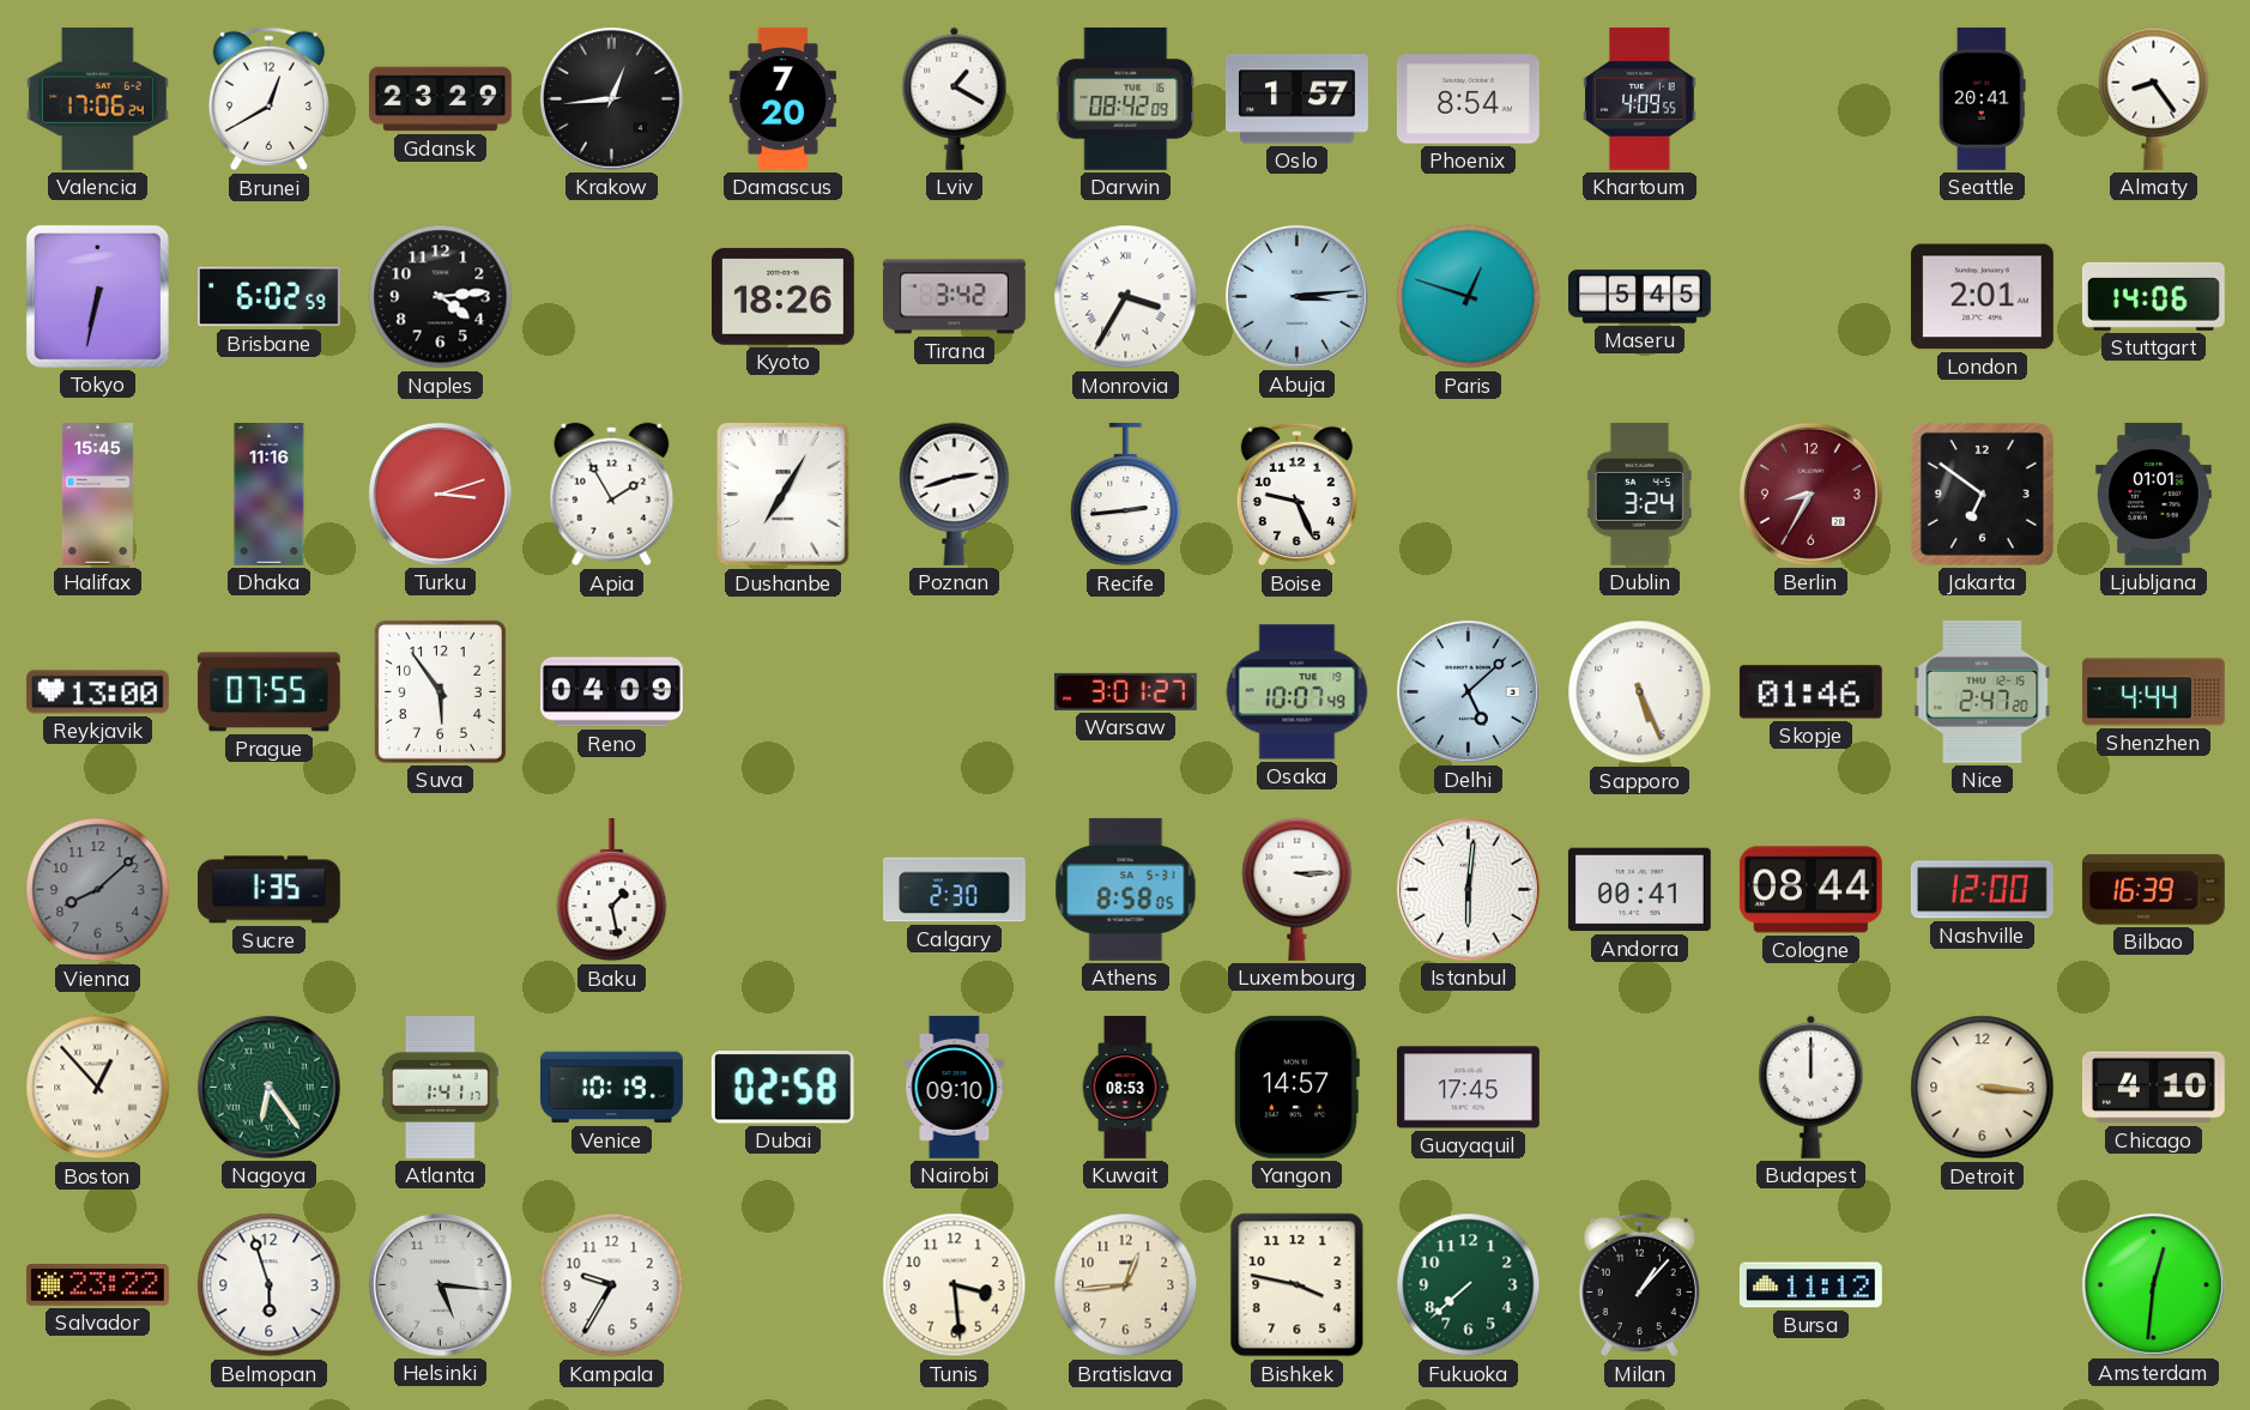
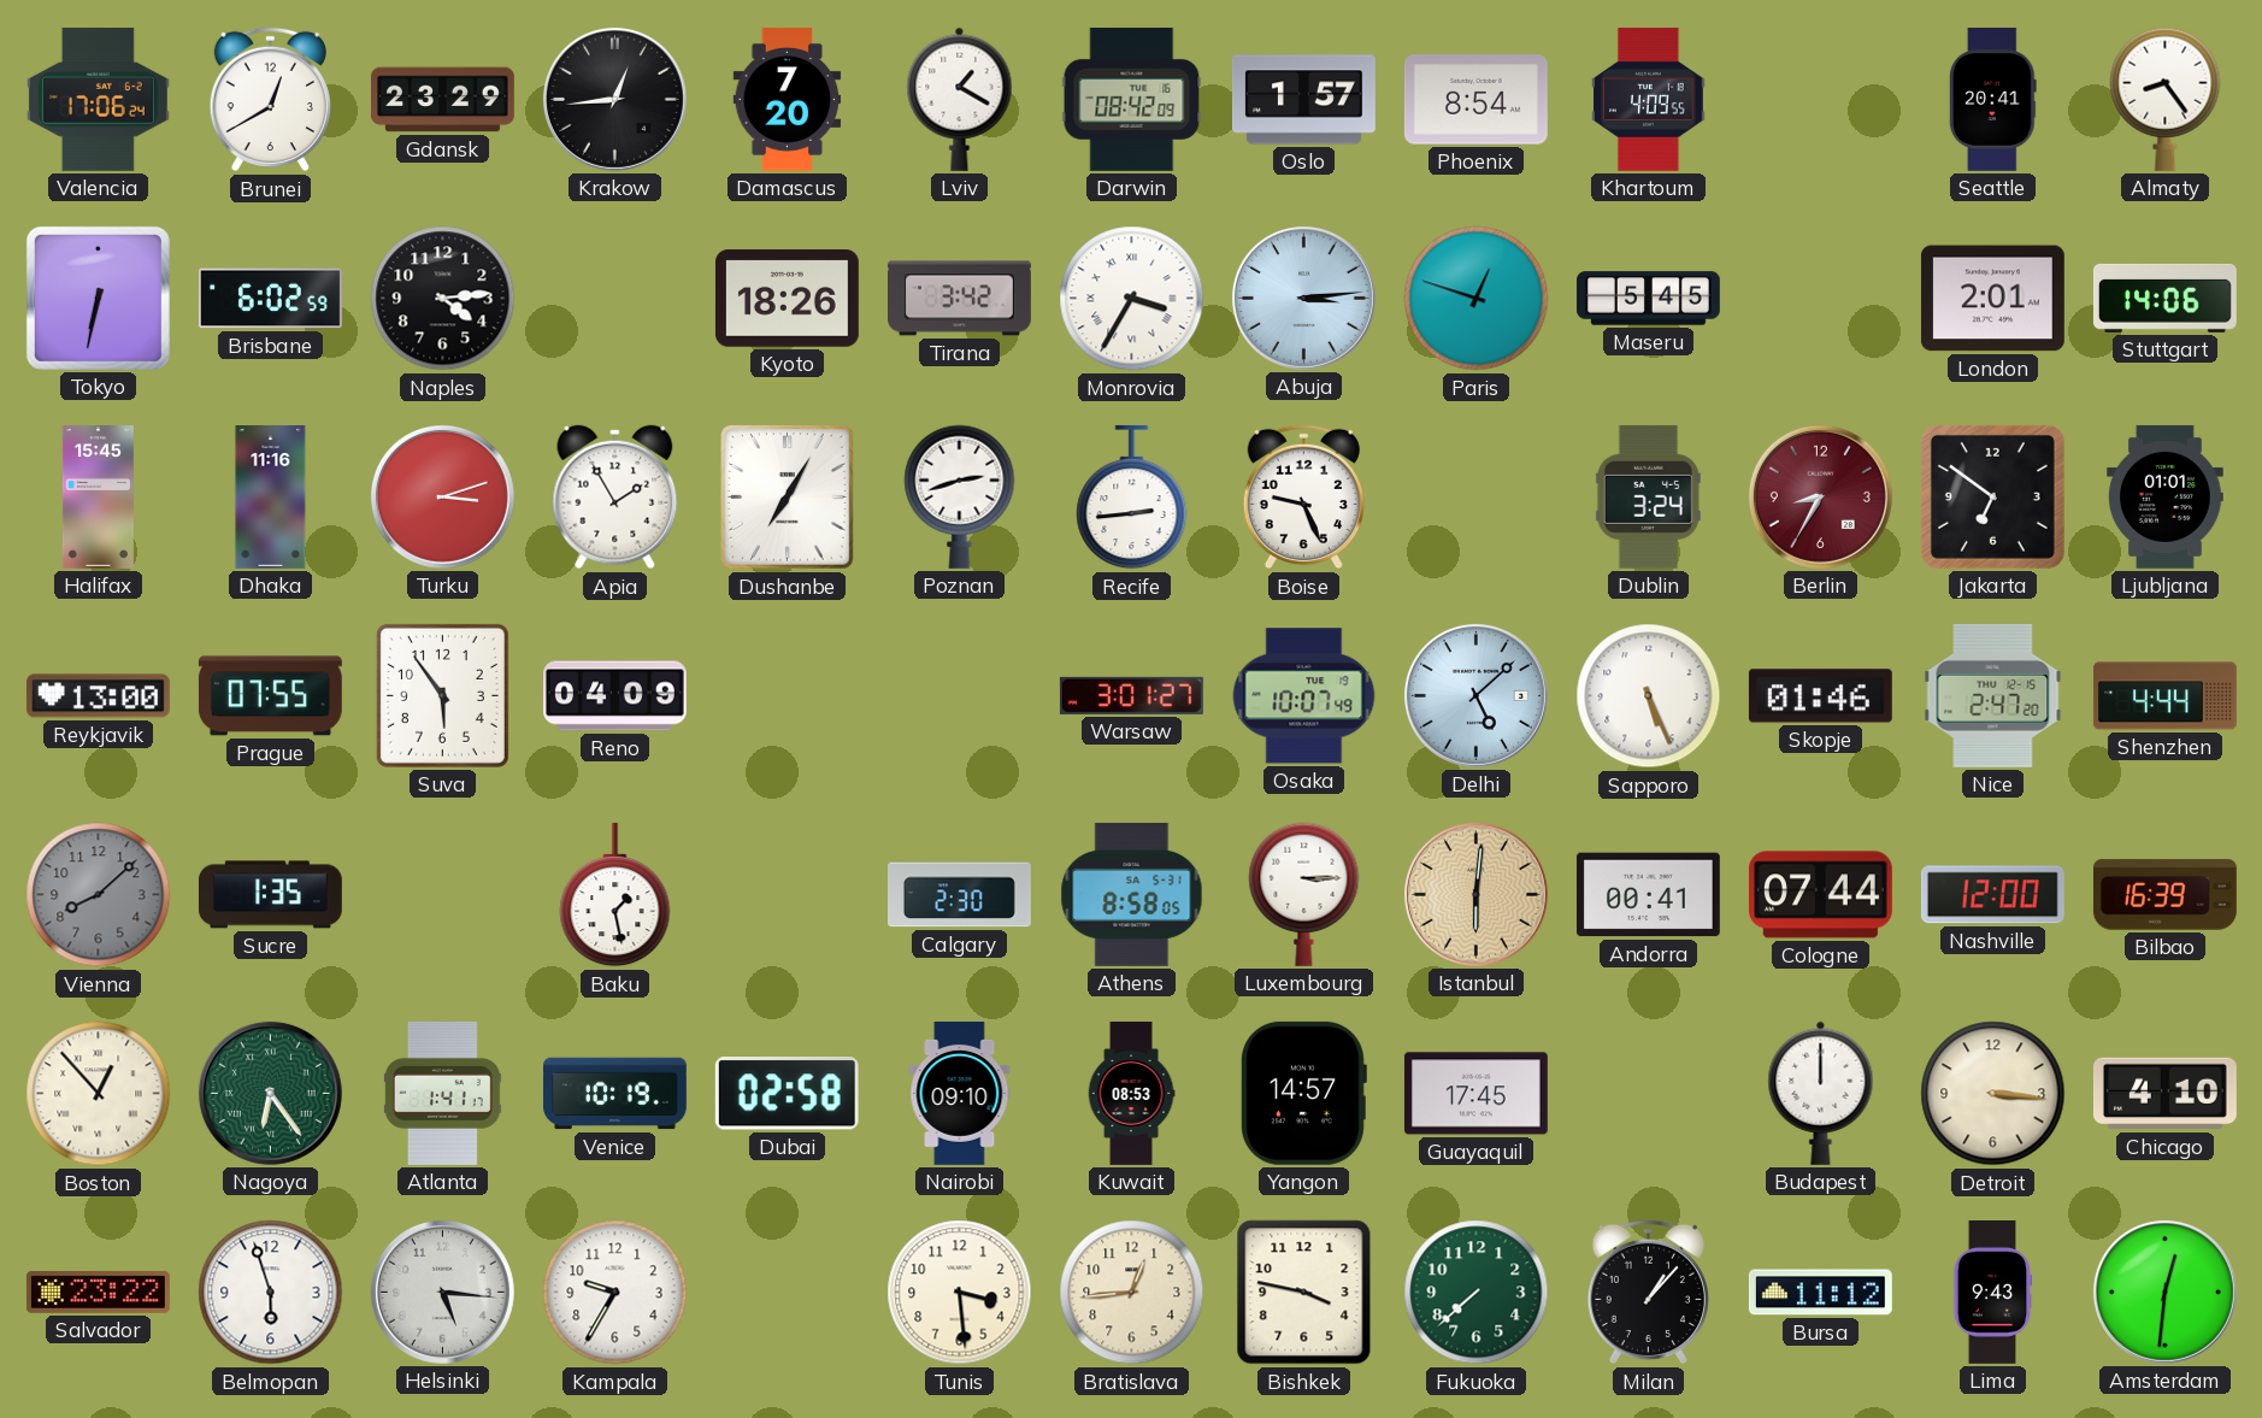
Istanbul dial: white -> champagne (1475, 894)
Cologne: 08:44 -> 07:44 (1820, 895)
Lima: none -> 9:43 (1991, 1293)
